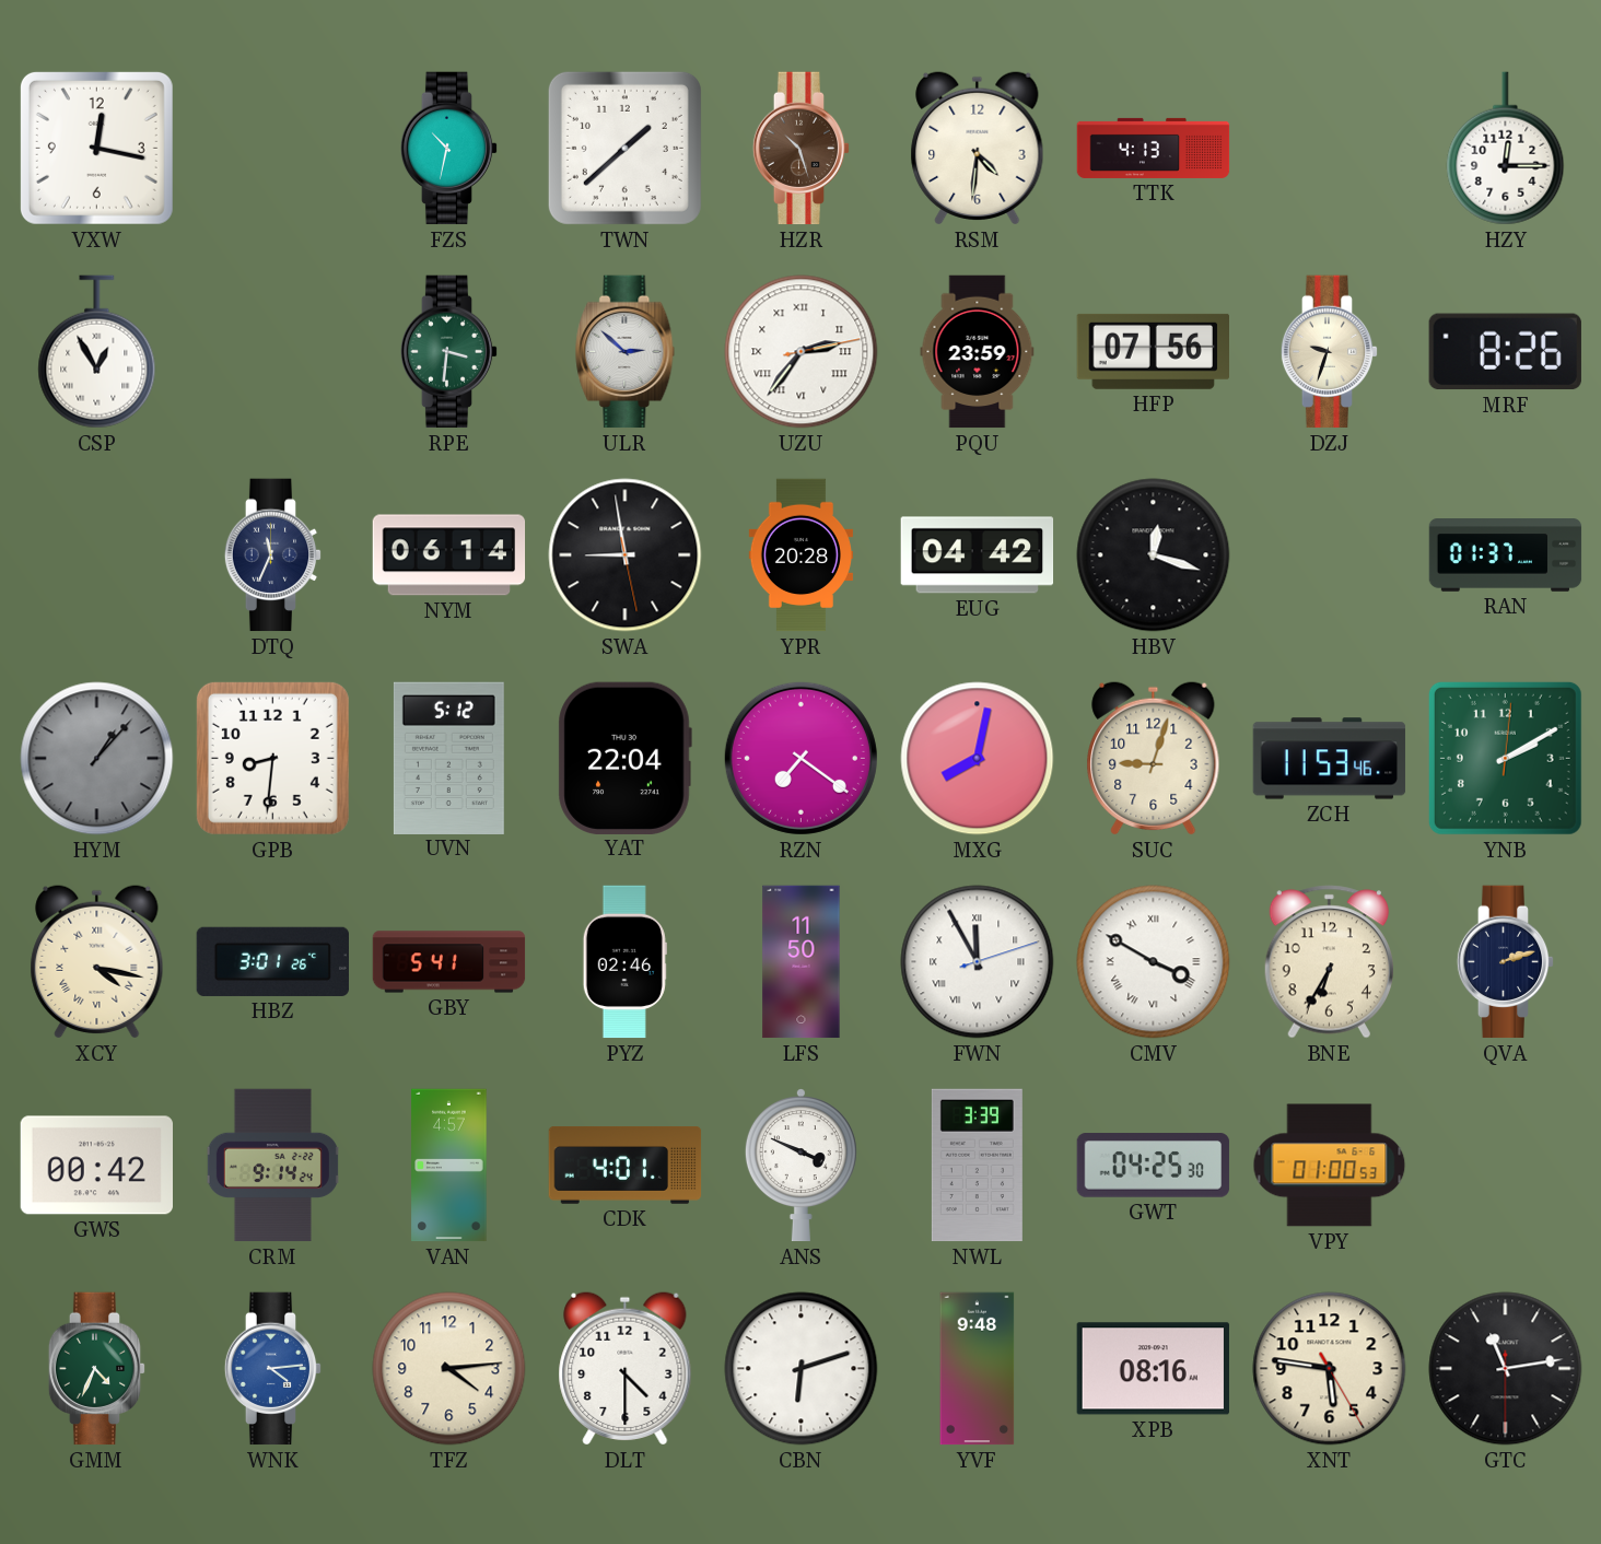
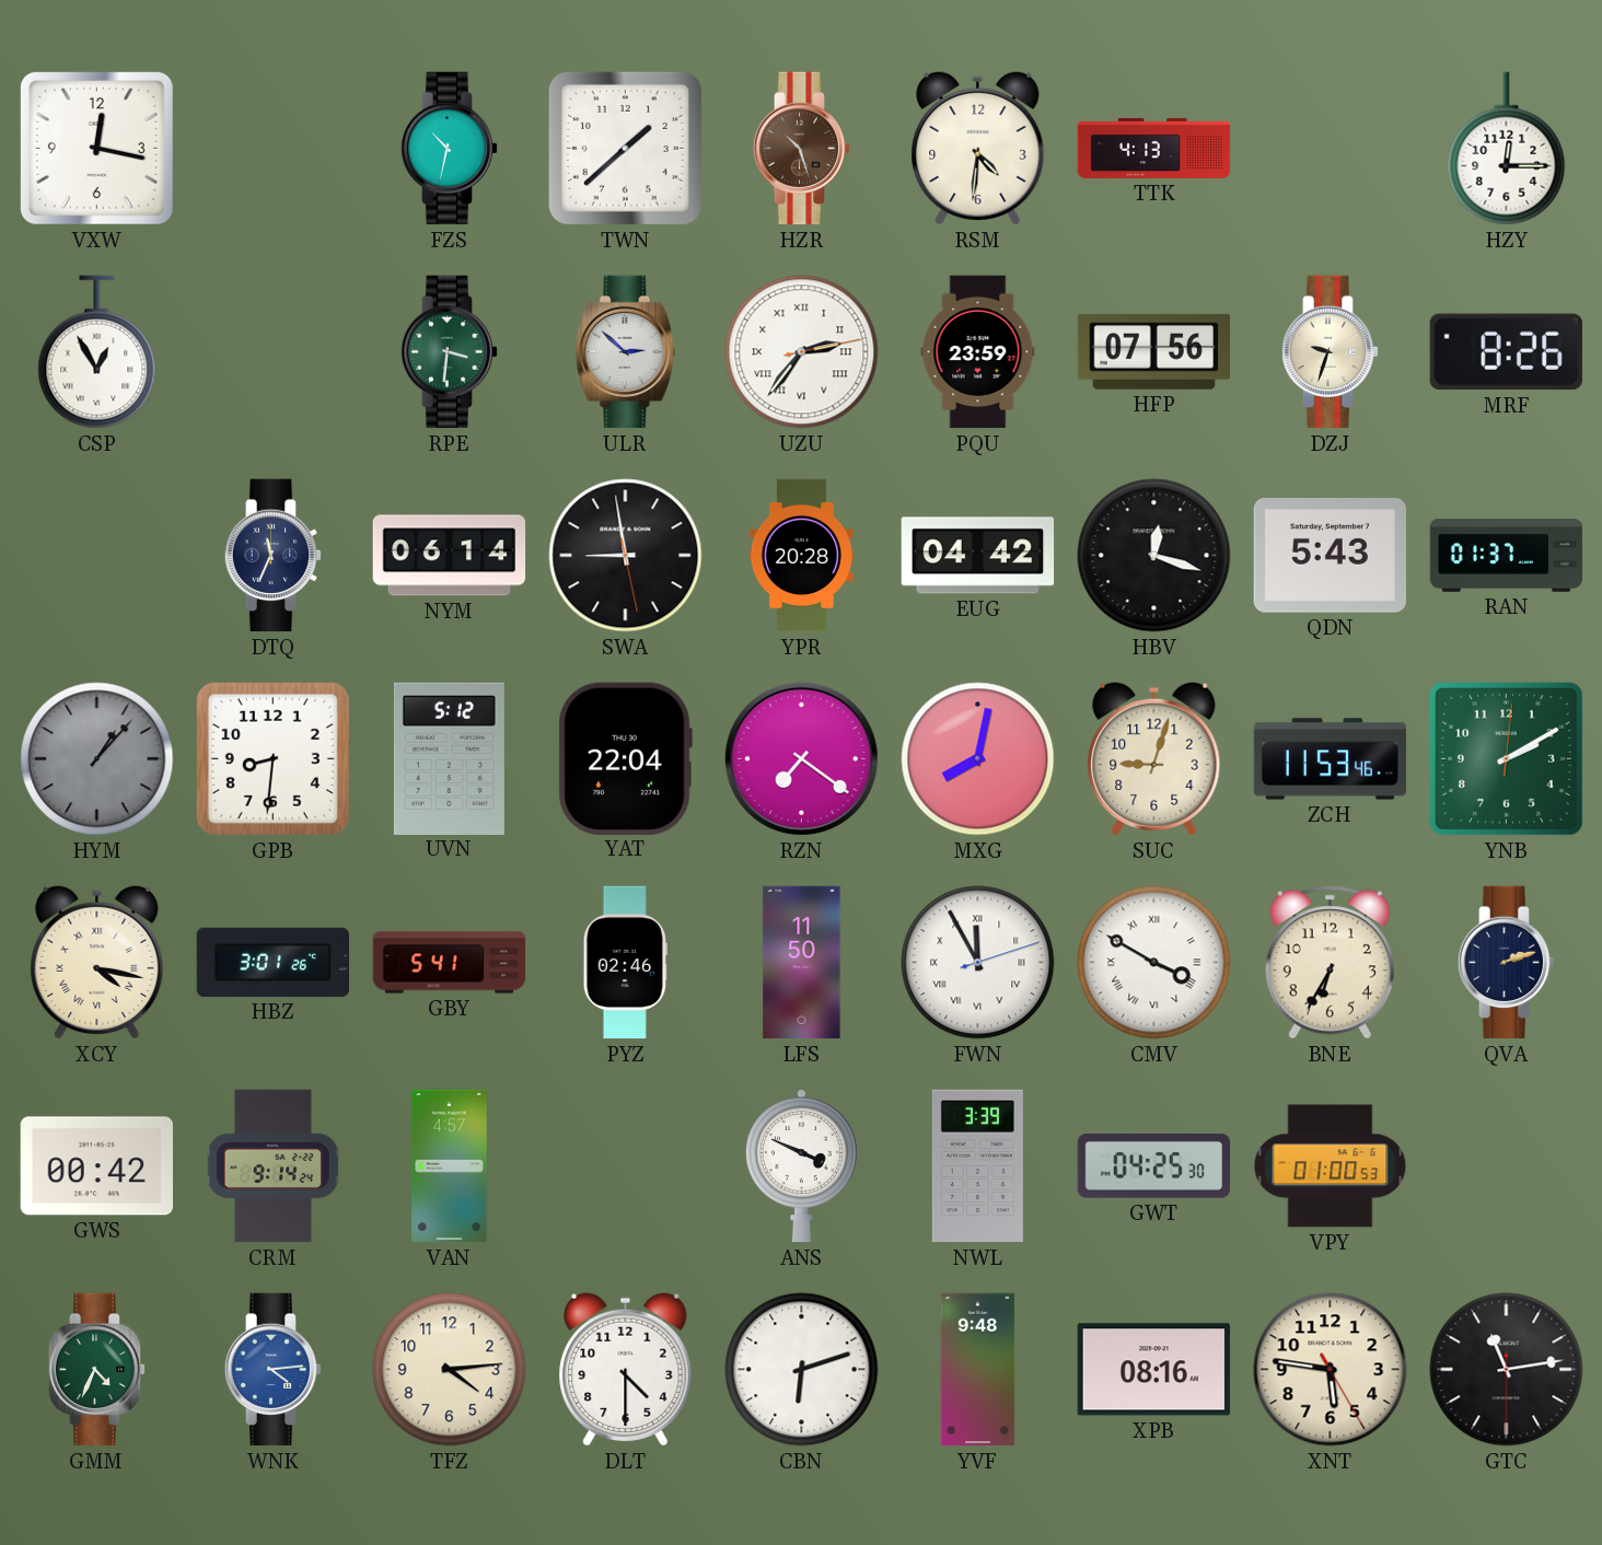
QDN: none -> 5:43 (1330, 556)
CDK: 4:01 -> none (626, 1166)
